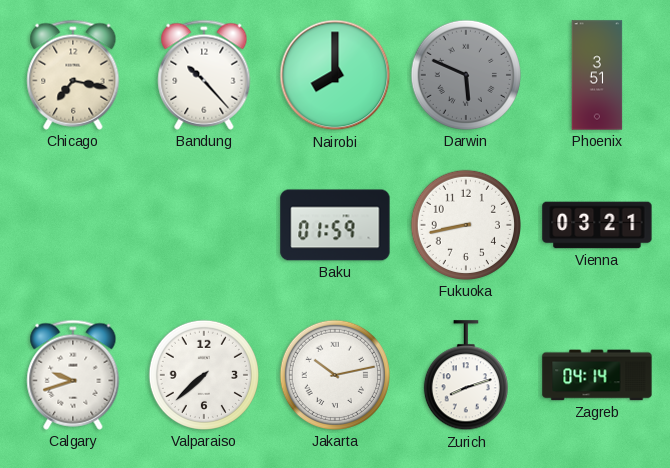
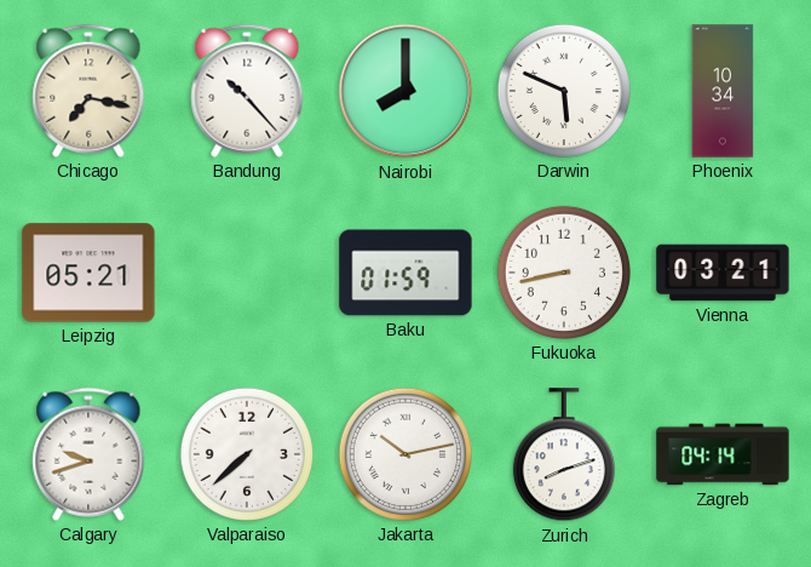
Darwin dial: grey -> white (564, 91)
Phoenix: 3:51 -> 10:34 (723, 91)
Leipzig: none -> 05:21 (88, 273)
